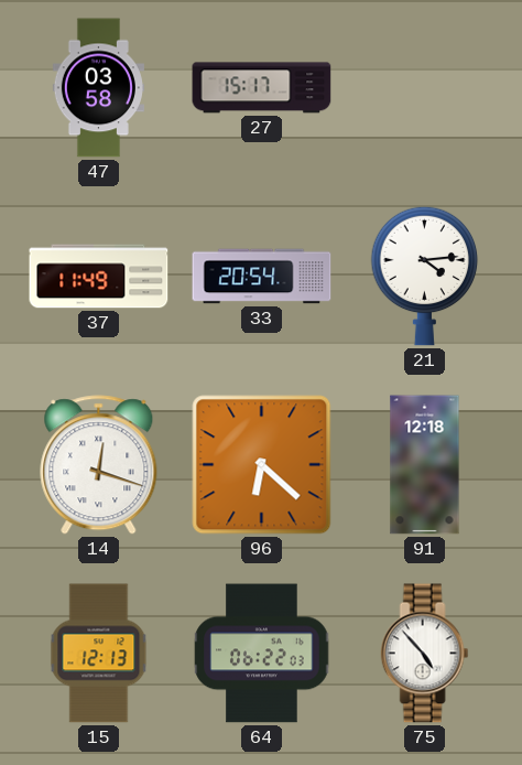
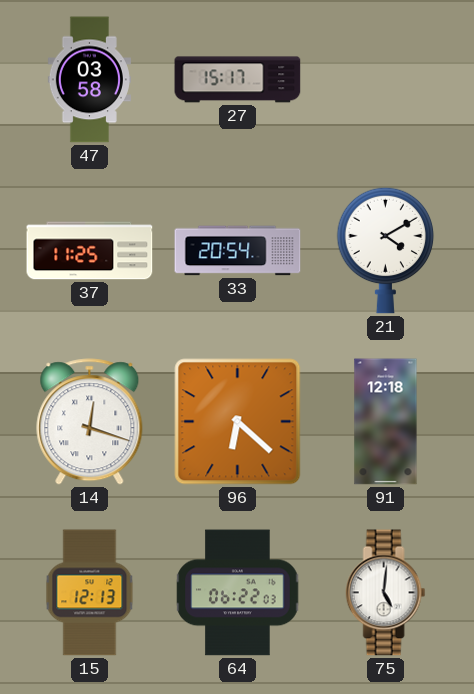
37: 11:49 -> 11:25 (90, 251)
21: 4:14 -> 4:10 (386, 250)
75: 4:53 -> 5:01 (386, 593)
